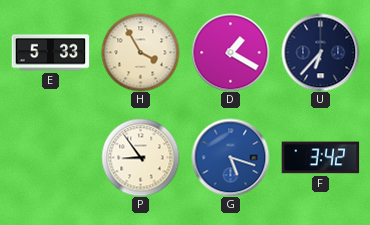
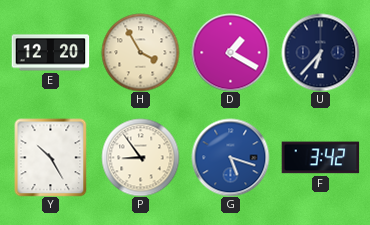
E: 5:33 -> 12:20 (50, 53)
Y: none -> 10:25 (51, 157)
